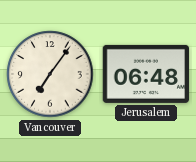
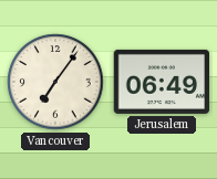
Jerusalem: 06:48 -> 06:49 (162, 82)
